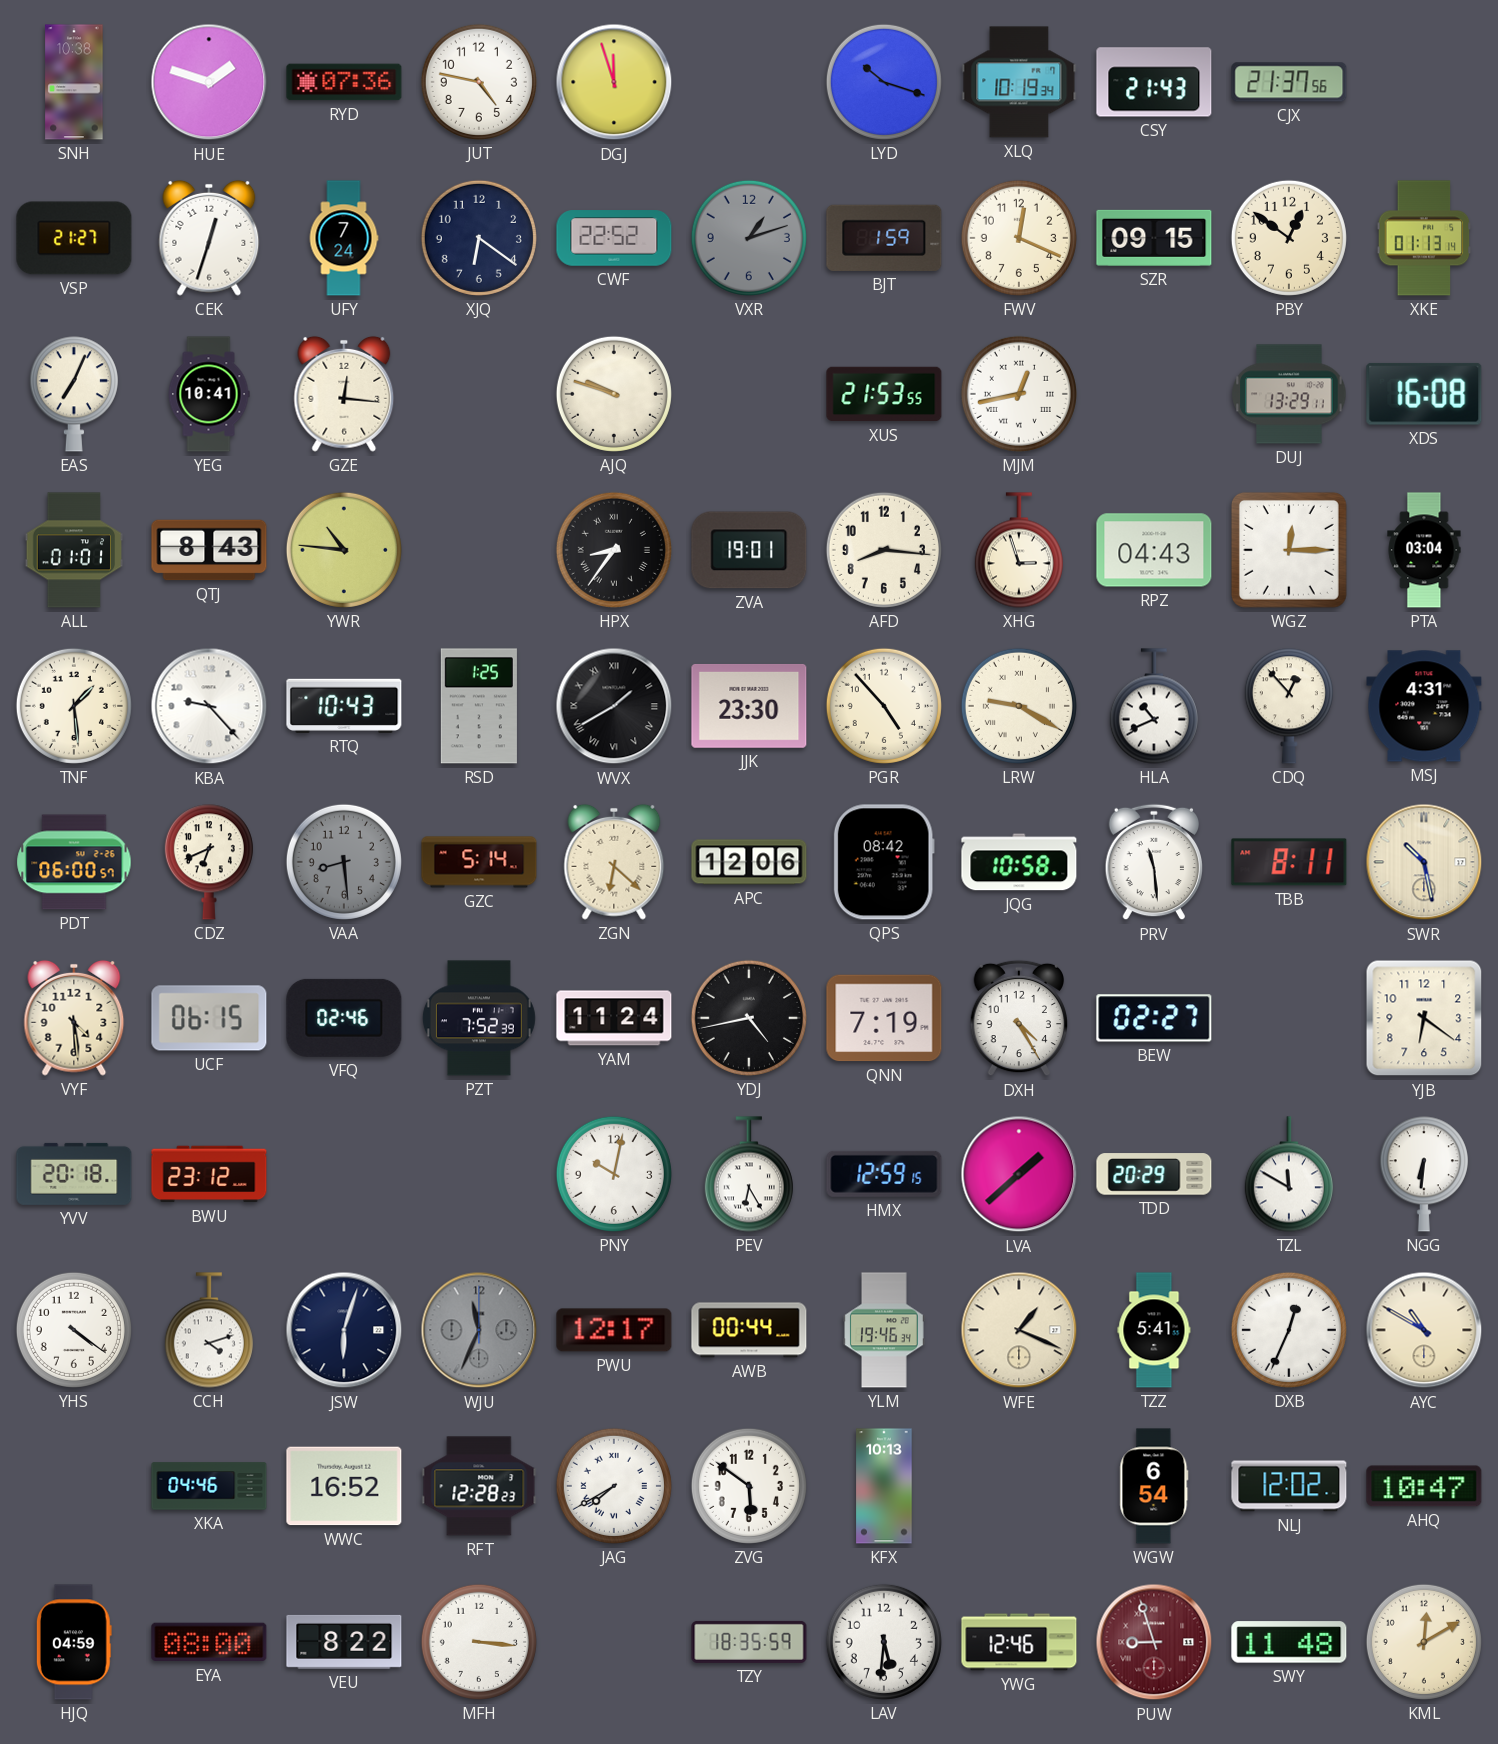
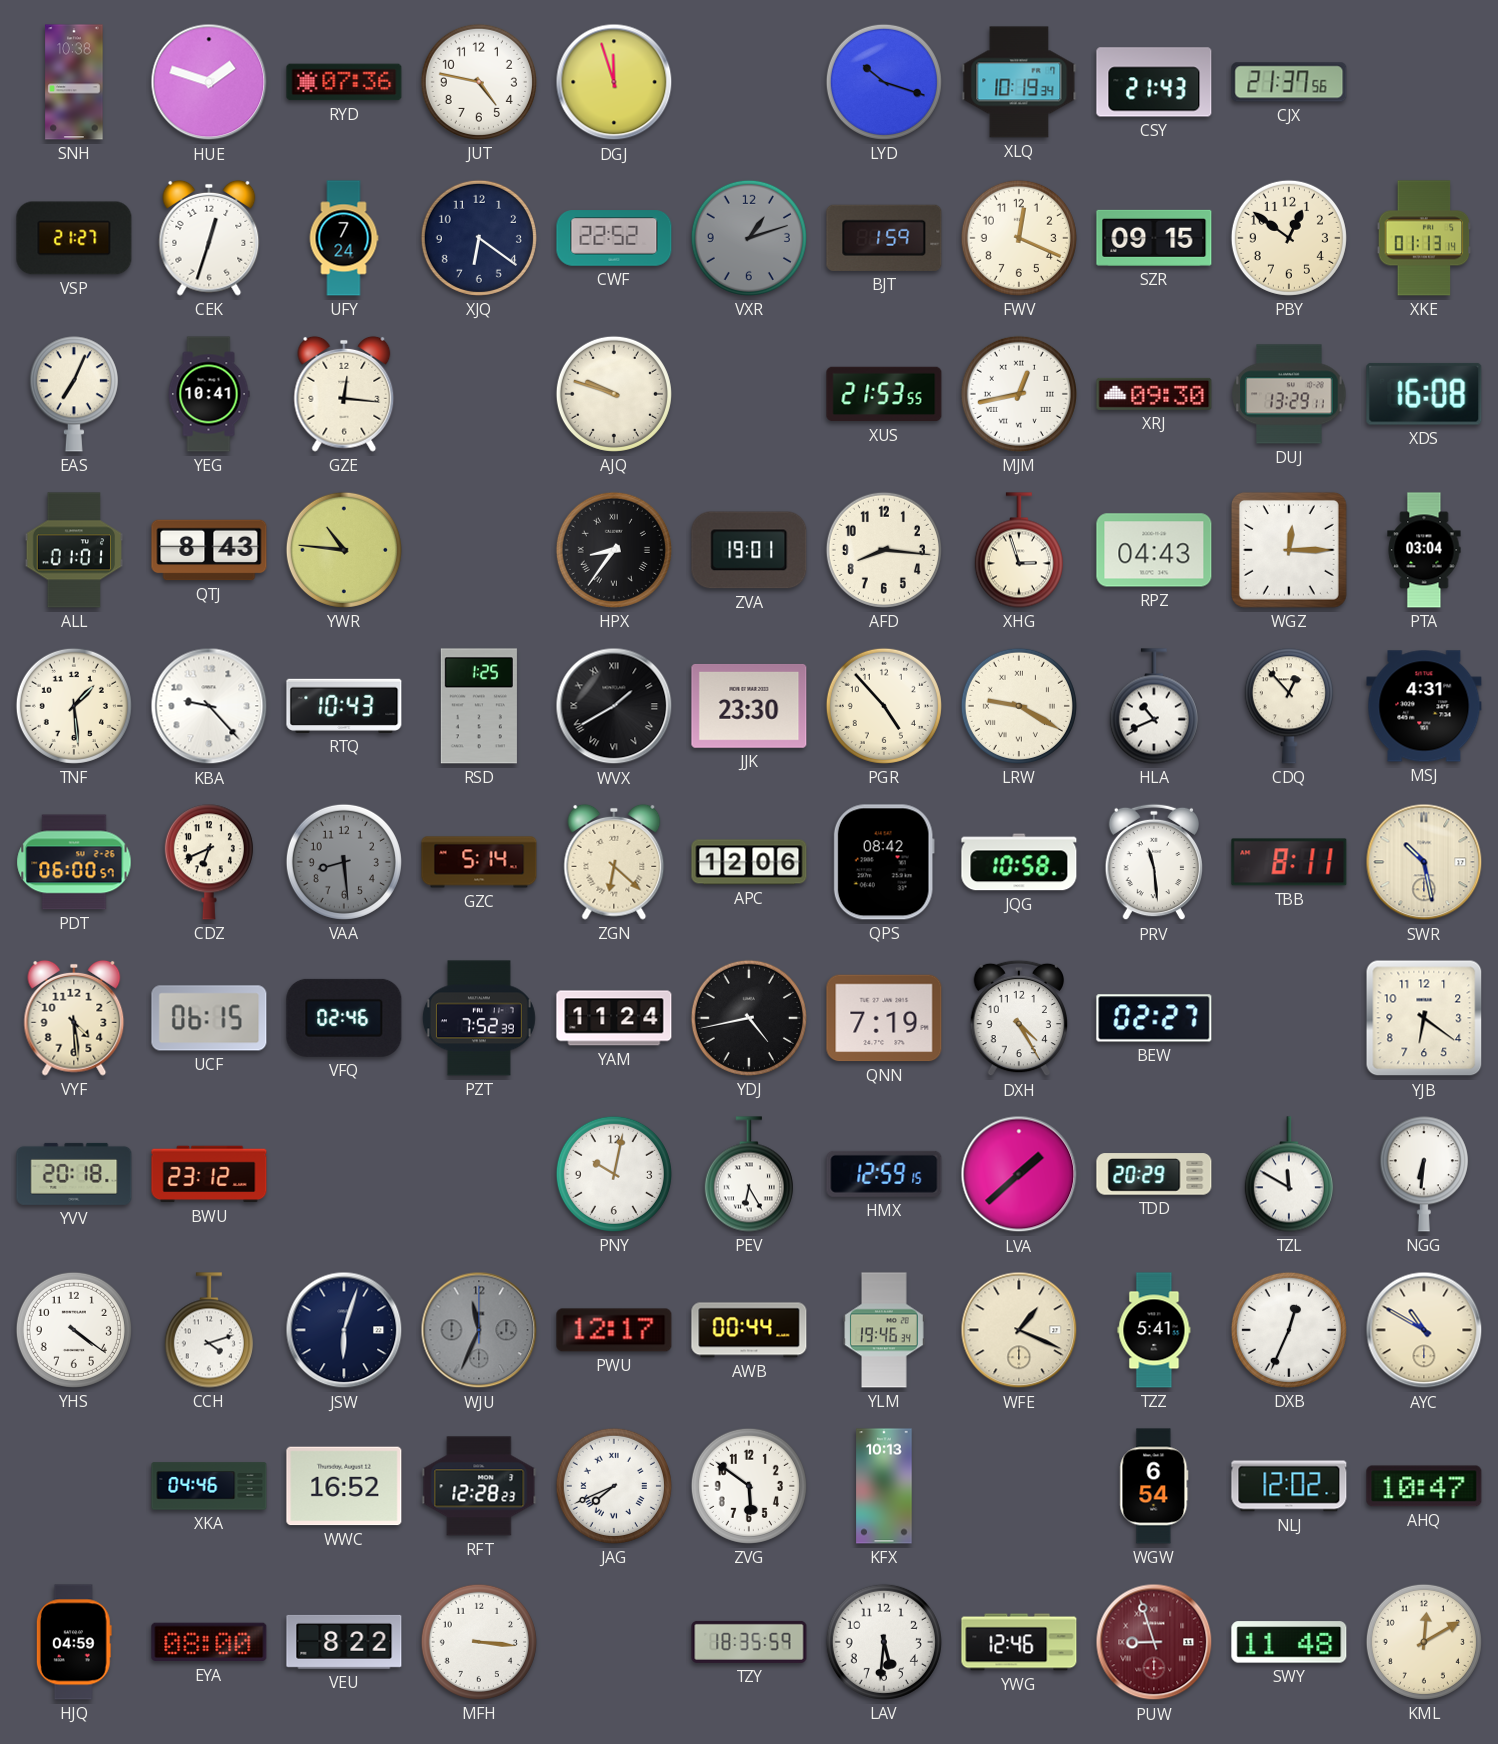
XRJ: none -> 09:30 (1154, 394)
JAG: 7:40 -> 7:41 (614, 1486)
